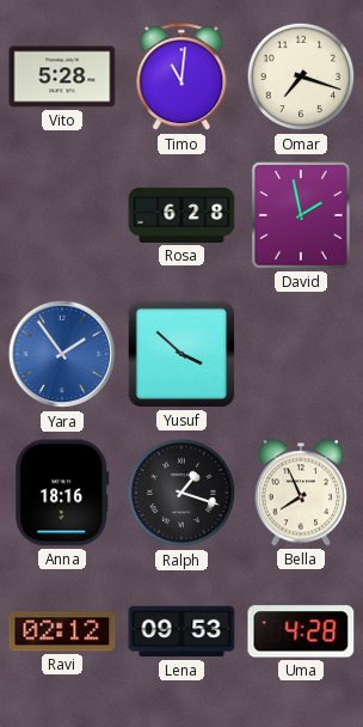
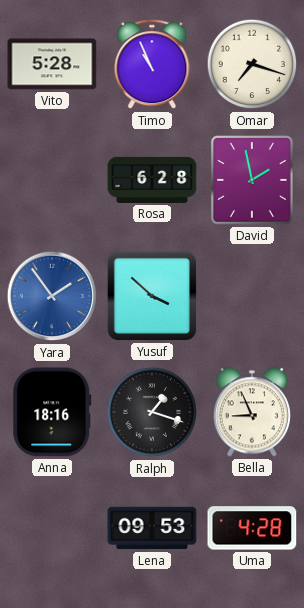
Timo: 11:01 -> 10:56 (152, 65)
Bella: 7:56 -> 8:56 (252, 412)
Ravi: 02:12 -> none (62, 631)
